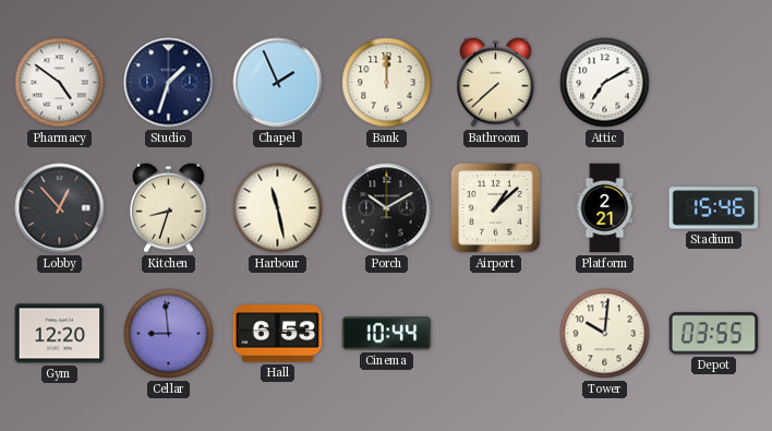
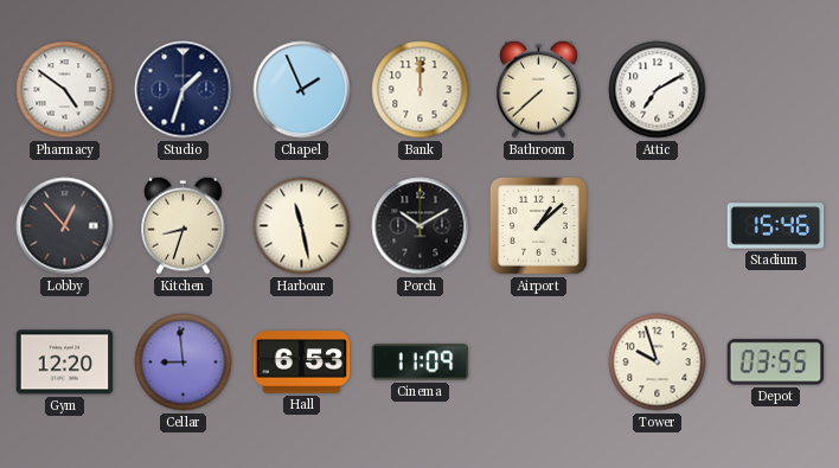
Platform: 2:21 -> none (605, 208)
Cinema: 10:44 -> 11:09 (421, 363)
Tower: 10:01 -> 9:57 (658, 363)
